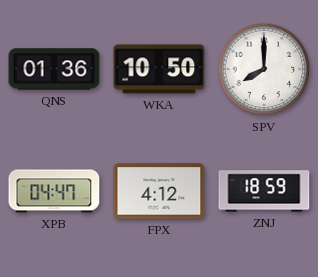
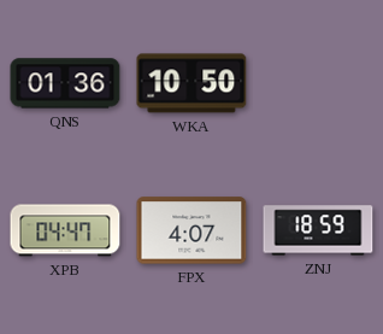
SPV: 8:00 -> none (264, 69)
FPX: 4:12 -> 4:07 (191, 230)
